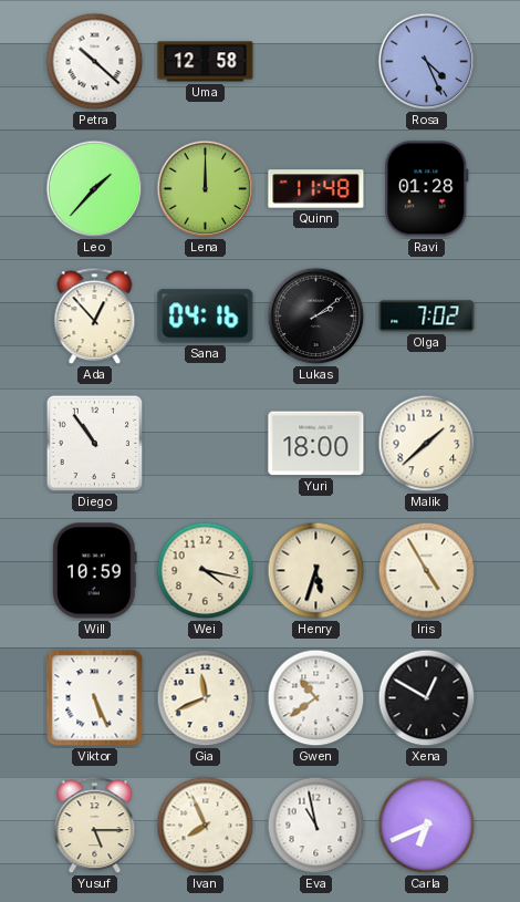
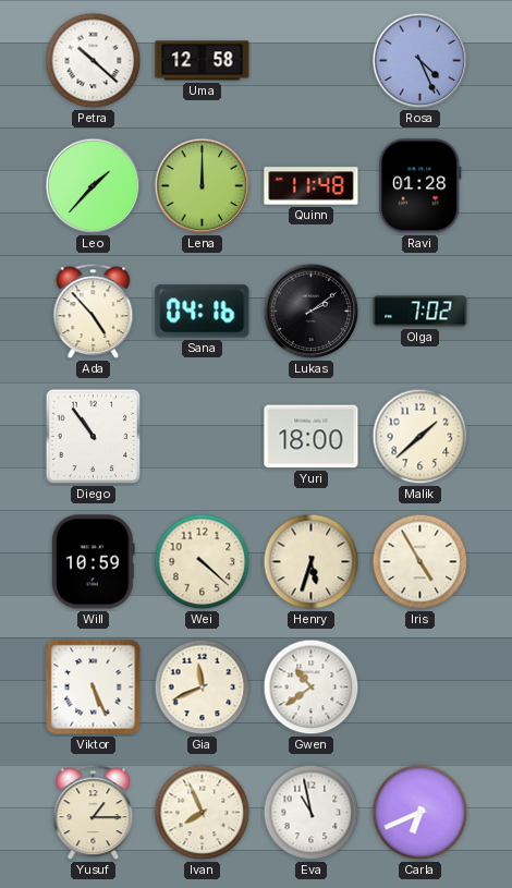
Ada: 12:53 -> 4:53 (94, 312)
Wei: 4:17 -> 4:22 (203, 562)
Xena: 12:50 -> none (427, 698)
Yusuf: 5:15 -> 1:15 (94, 813)
